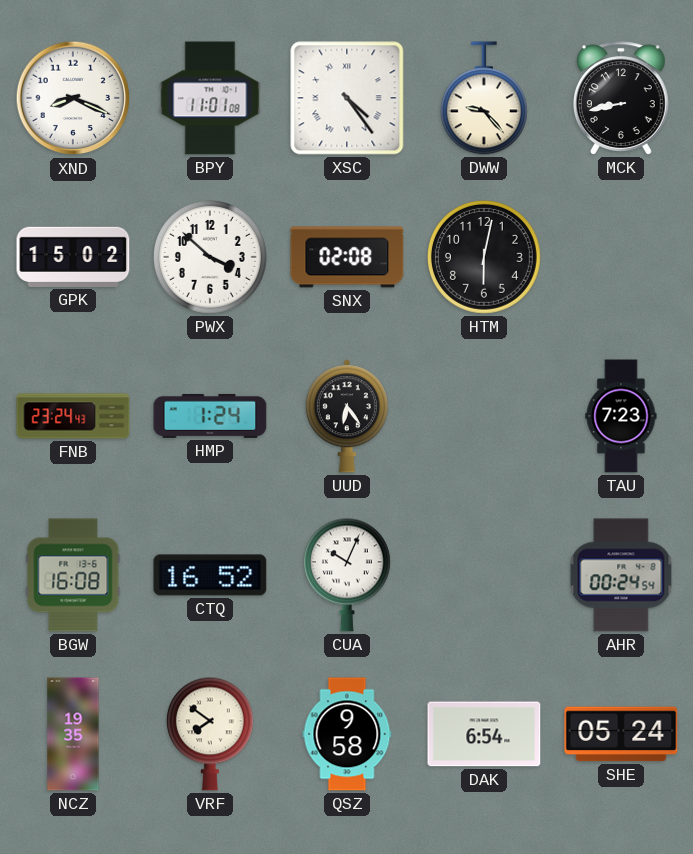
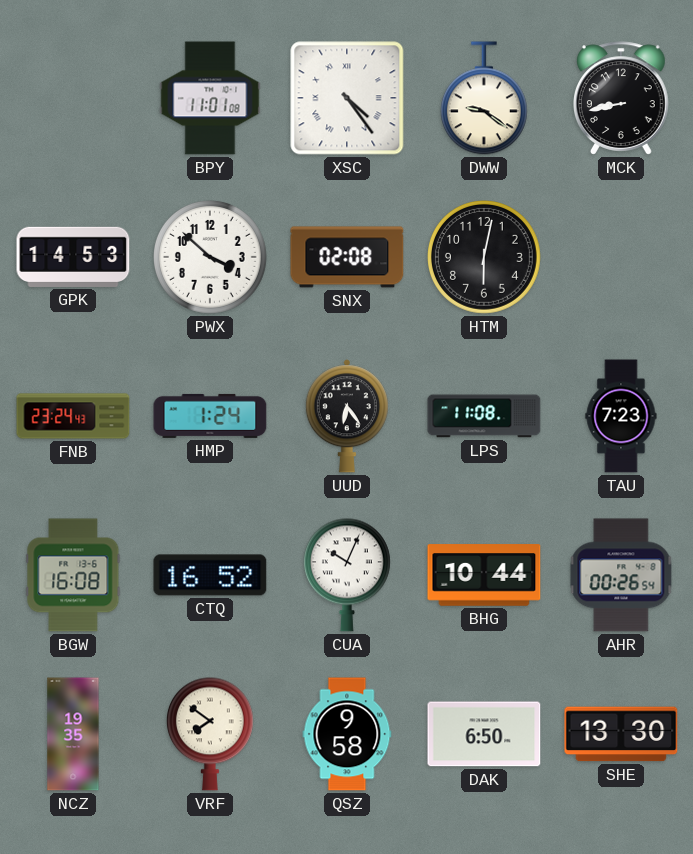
XND: 8:19 -> none (73, 98)
DWW: 9:23 -> 9:21 (484, 98)
GPK: 15:02 -> 14:53 (73, 257)
LPS: none -> 11:08 (484, 416)
BHG: none -> 10:44 (484, 575)
AHR: 00:24 -> 00:26 (621, 575)
DAK: 6:54 -> 6:50 (484, 734)
SHE: 05:24 -> 13:30 (621, 734)
